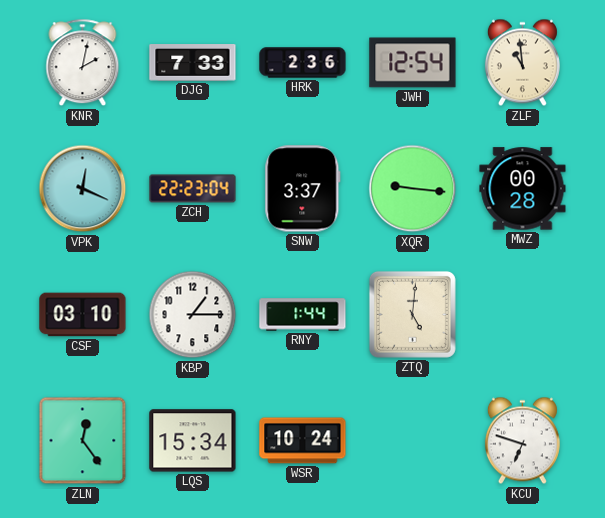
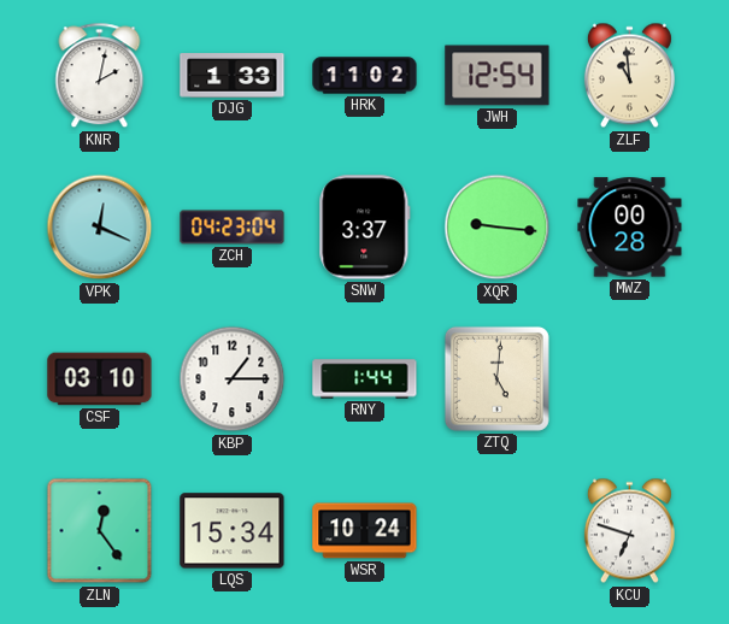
DJG: 7:33 -> 1:33 (233, 76)
HRK: 2:36 -> 11:02 (365, 76)
ZCH: 22:23 -> 04:23 (233, 228)
